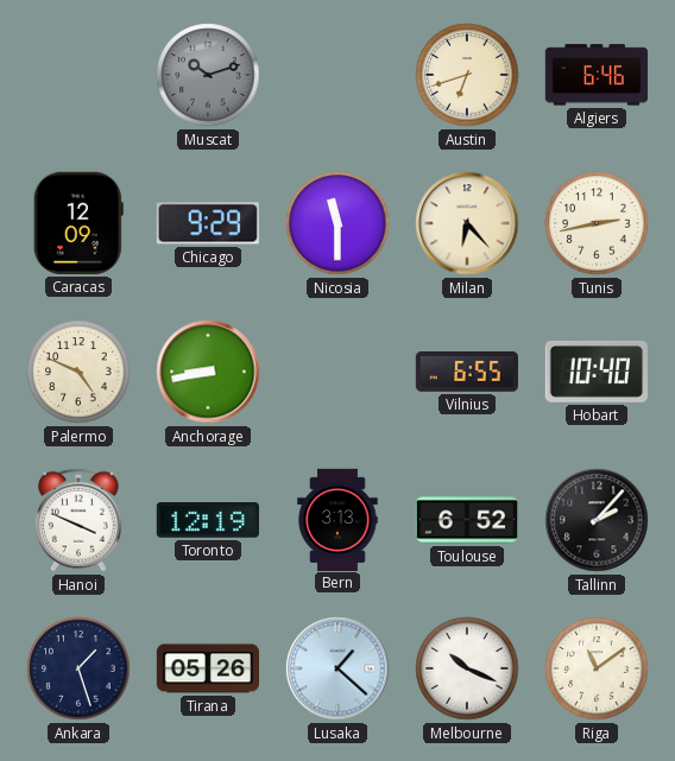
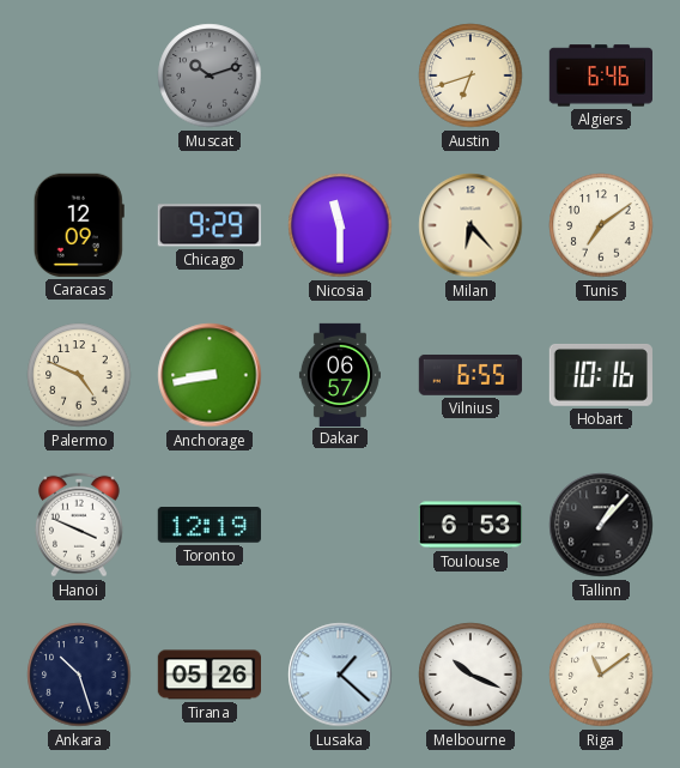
Tunis: 2:43 -> 7:09 (601, 225)
Dakar: none -> 06:57 (340, 374)
Hobart: 10:40 -> 10:16 (601, 375)
Bern: 3:13 -> none (337, 519)
Toulouse: 6:52 -> 6:53 (469, 525)
Tallinn: 2:07 -> 1:07 (601, 525)
Ankara: 1:27 -> 10:27 (79, 675)
